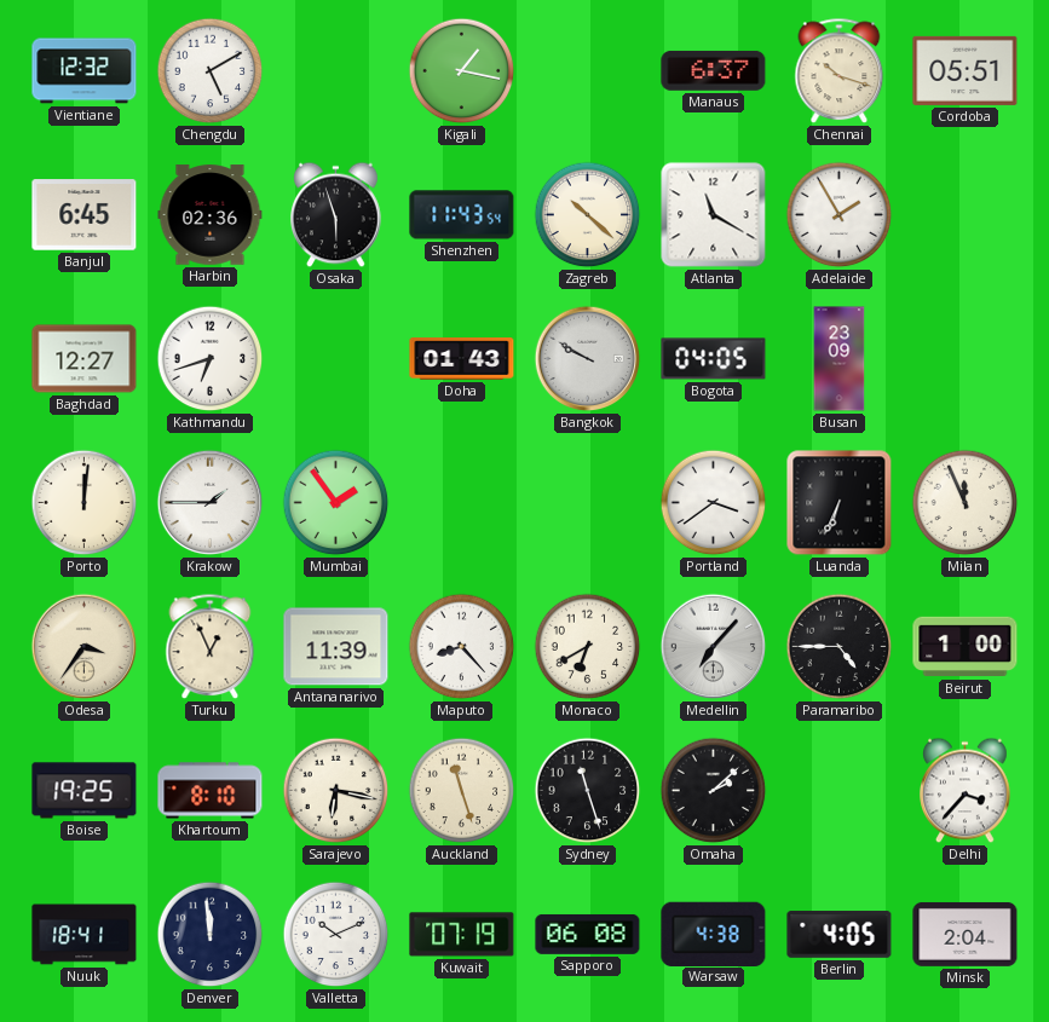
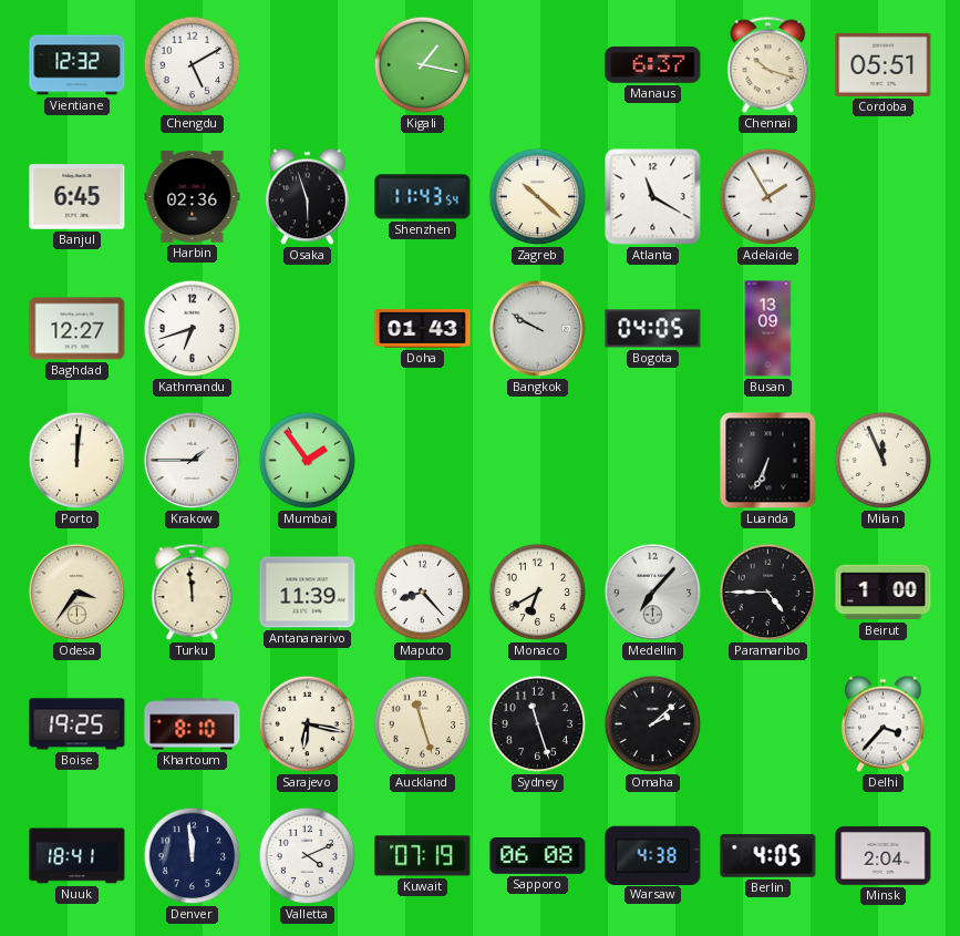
Busan: 23:09 -> 13:09 (768, 329)
Portland: 3:39 -> none (714, 503)
Turku: 12:56 -> 11:59 (193, 593)
Valletta: 10:11 -> 4:11 (308, 856)
